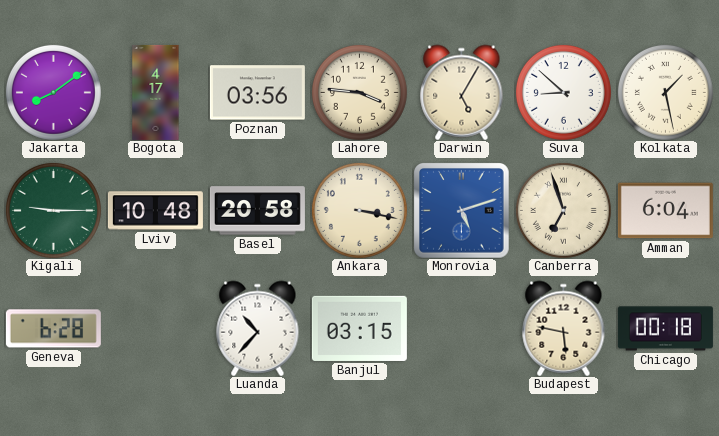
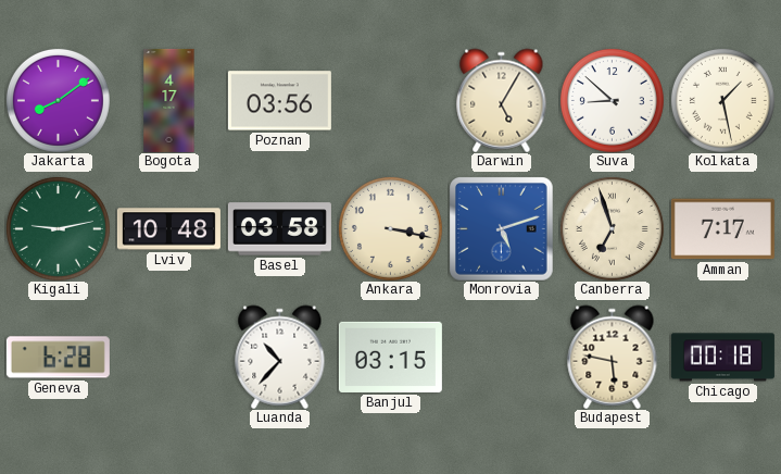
Lahore: 3:46 -> none (359, 92)
Kigali: 9:15 -> 9:13 (58, 228)
Basel: 20:58 -> 03:58 (279, 229)
Amman: 6:04 -> 7:17 (722, 229)
